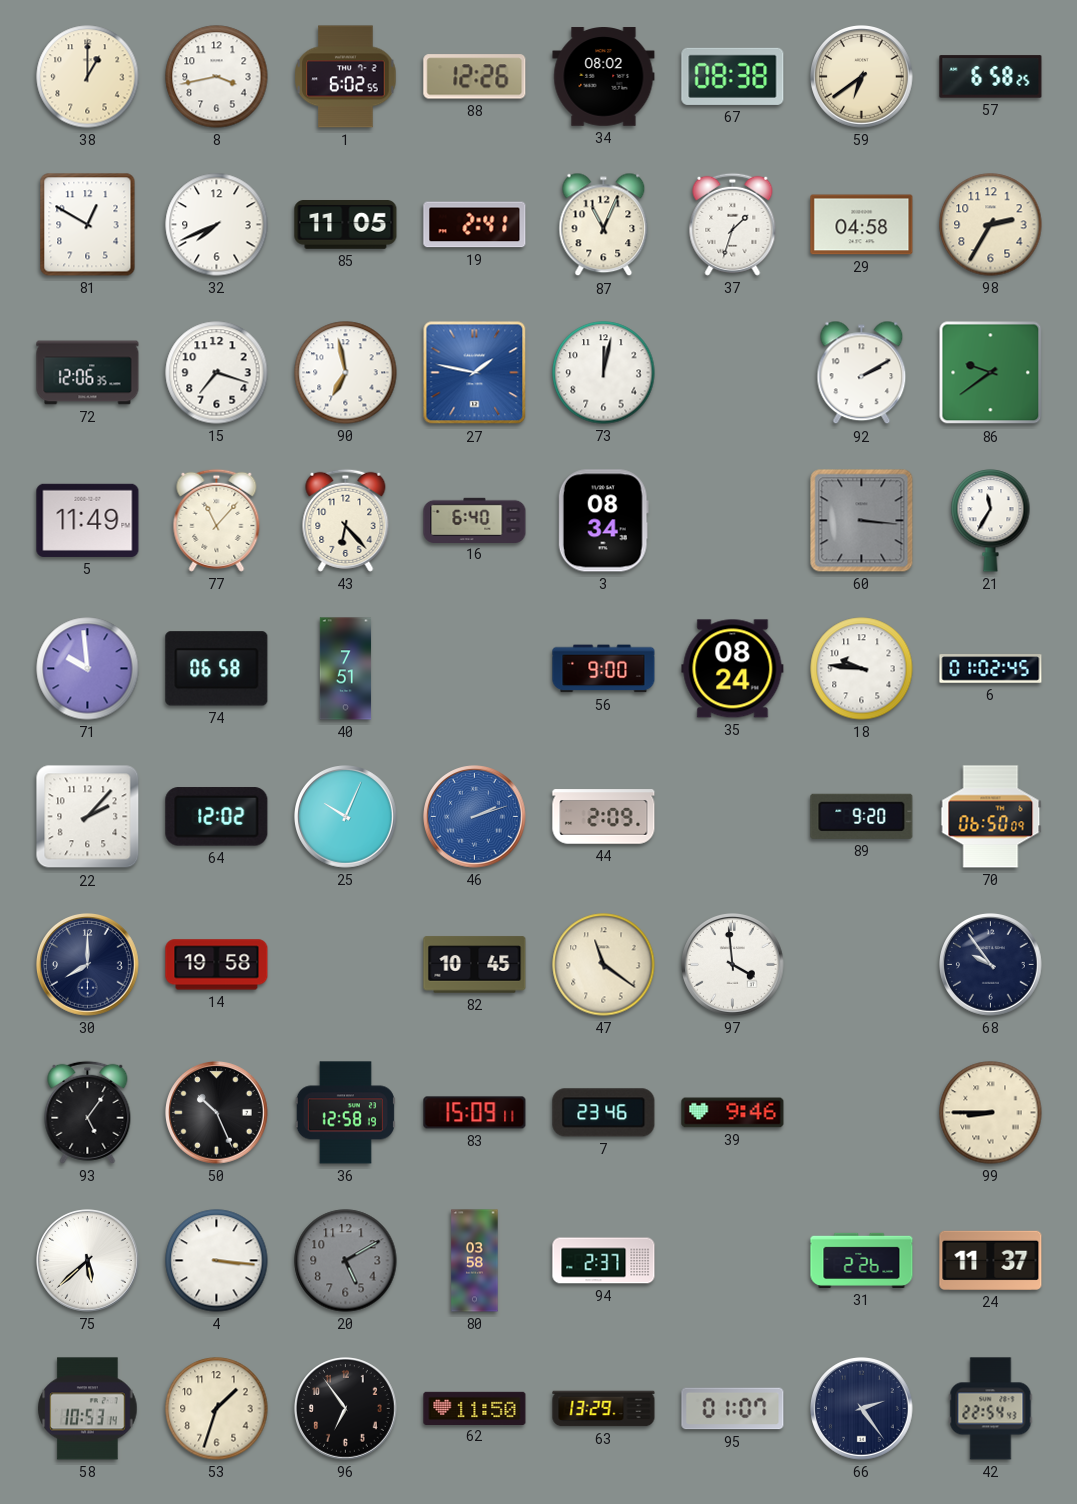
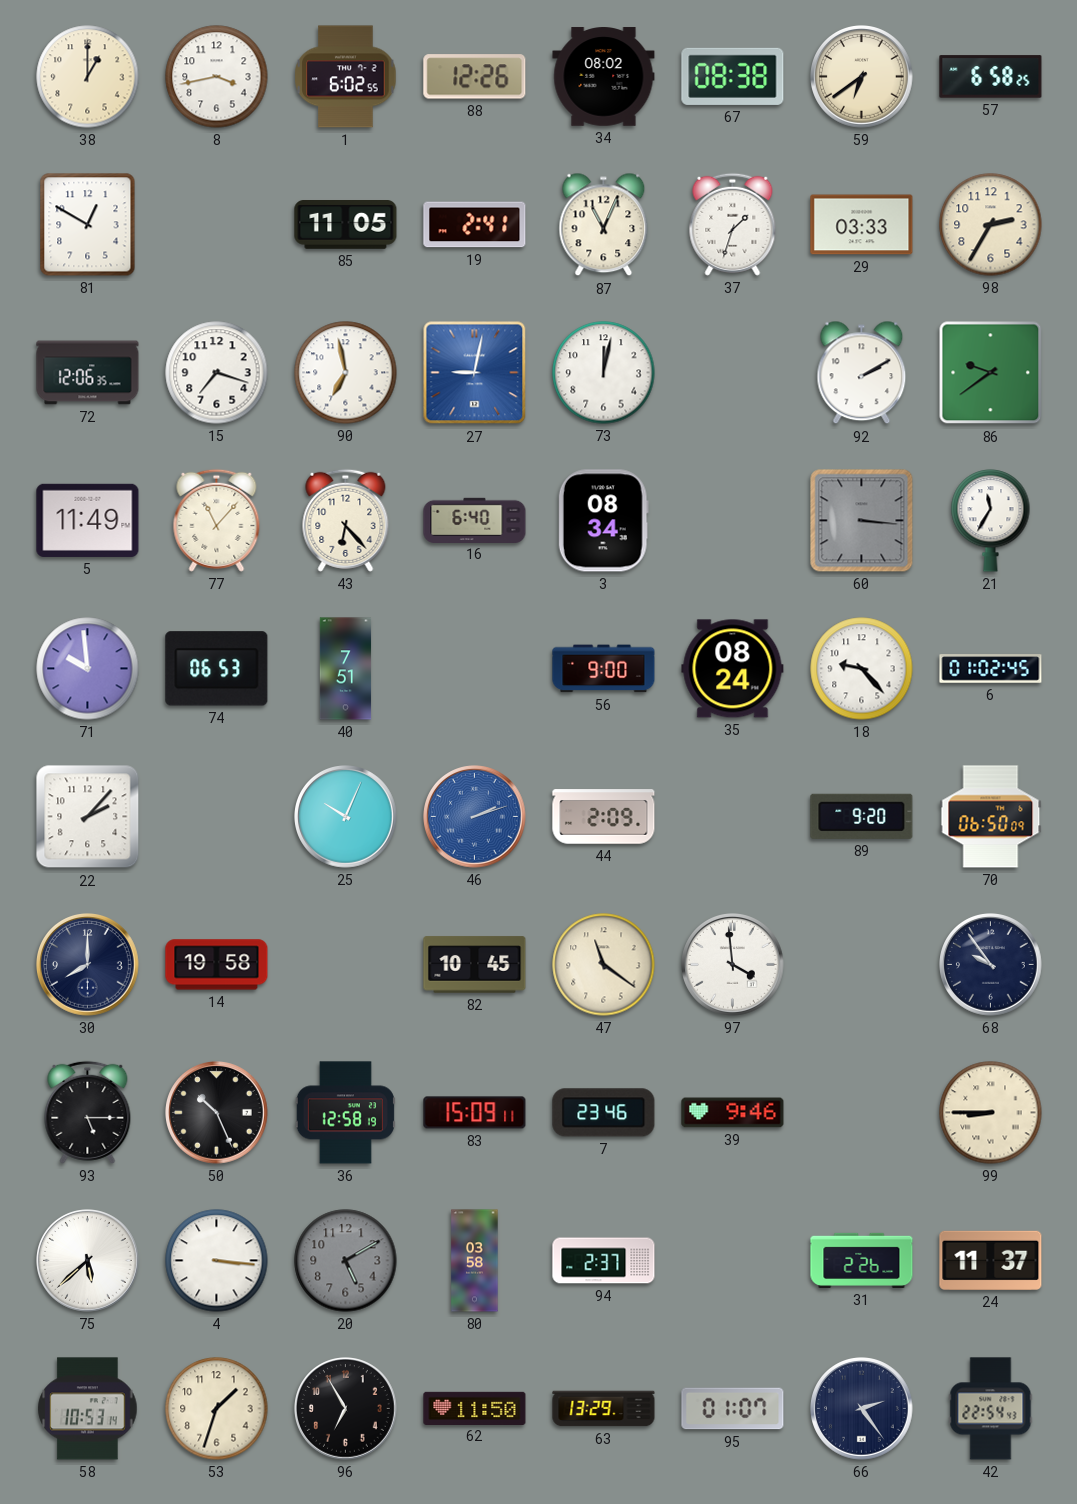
32: 7:41 -> none (217, 225)
29: 04:58 -> 03:33 (862, 225)
27: 1:47 -> 9:02 (475, 373)
74: 06:58 -> 06:53 (217, 669)
18: 9:46 -> 9:23 (862, 669)
64: 12:02 -> none (217, 817)
93: 5:06 -> 5:15 (88, 1112)
96: 6:54 -> 6:55 (346, 1409)
